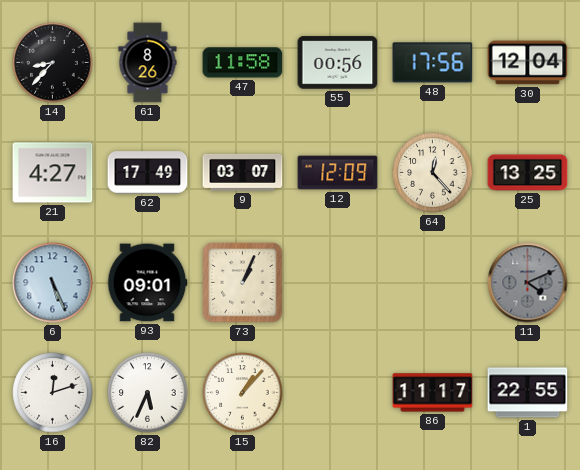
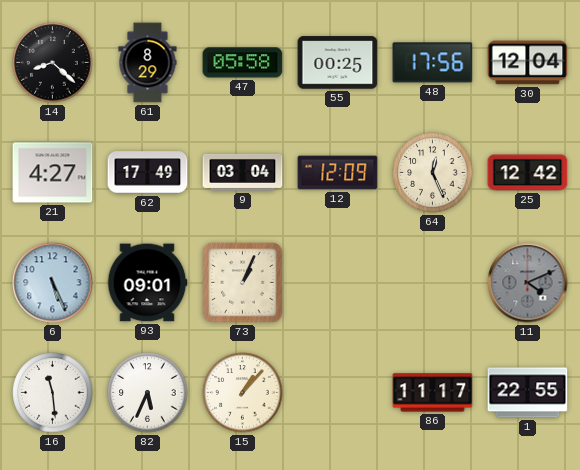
14: 8:37 -> 8:22 (53, 63)
61: 8:26 -> 8:29 (148, 63)
47: 11:58 -> 05:58 (243, 63)
55: 00:56 -> 00:25 (338, 63)
9: 03:07 -> 03:04 (243, 172)
64: 12:23 -> 12:26 (433, 173)
25: 13:25 -> 12:42 (528, 173)
16: 12:12 -> 11:29 (53, 393)
